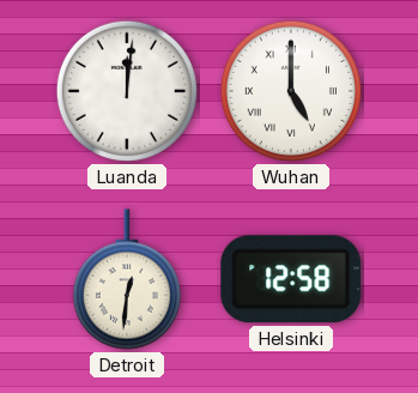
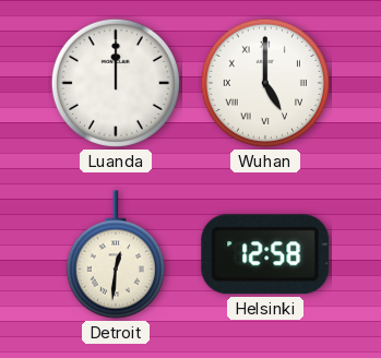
Luanda: 12:01 -> 12:00 (116, 83)
